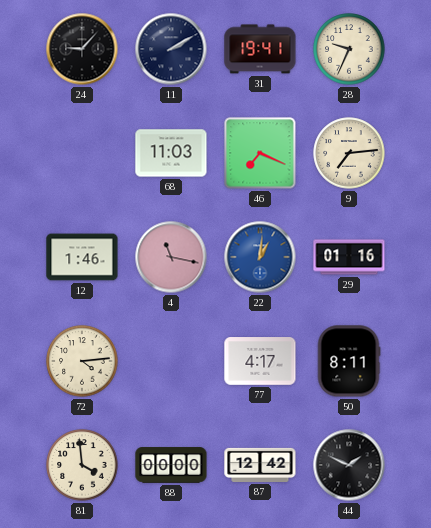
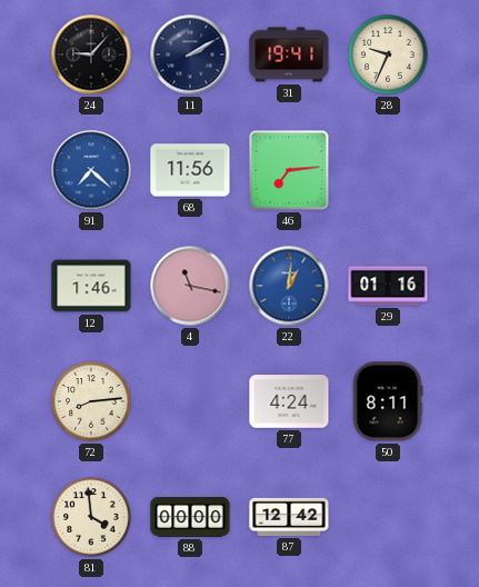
91: none -> 7:22 (91, 170)
68: 11:03 -> 11:56 (190, 170)
46: 7:19 -> 7:14 (289, 170)
9: 7:14 -> none (349, 153)
72: 4:14 -> 8:14 (91, 401)
77: 4:17 -> 4:24 (289, 401)
44: 1:49 -> none (349, 465)
